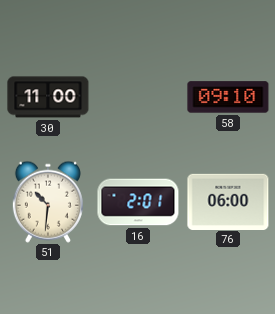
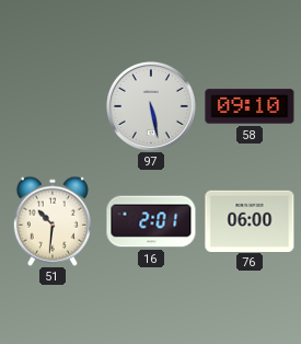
30: 11:00 -> none (48, 97)
97: none -> 5:28 (151, 106)
